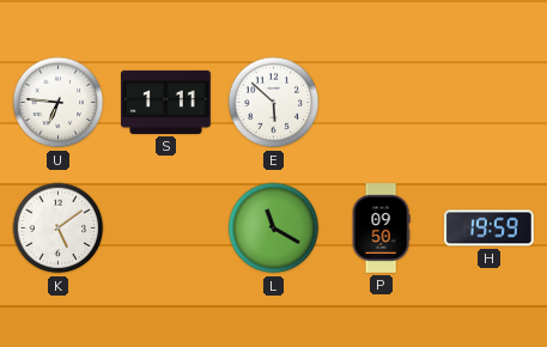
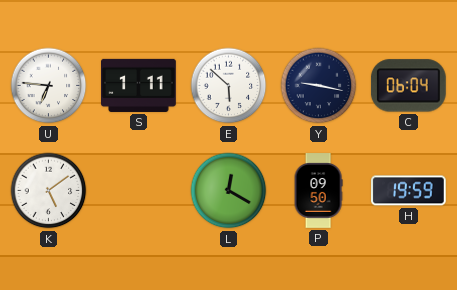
Y: none -> 9:17 (319, 86)
C: none -> 06:04 (408, 86)
L: 11:20 -> 12:20 (229, 191)
